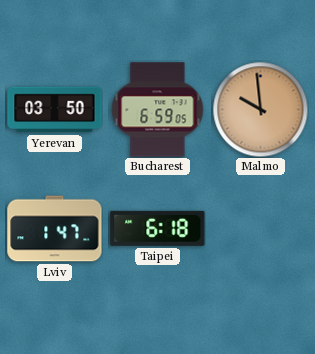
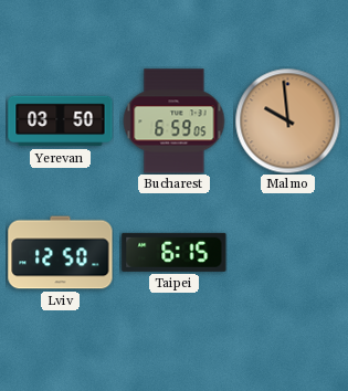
Lviv: 1:47 -> 12:50 (61, 253)
Taipei: 6:18 -> 6:15 (175, 252)
